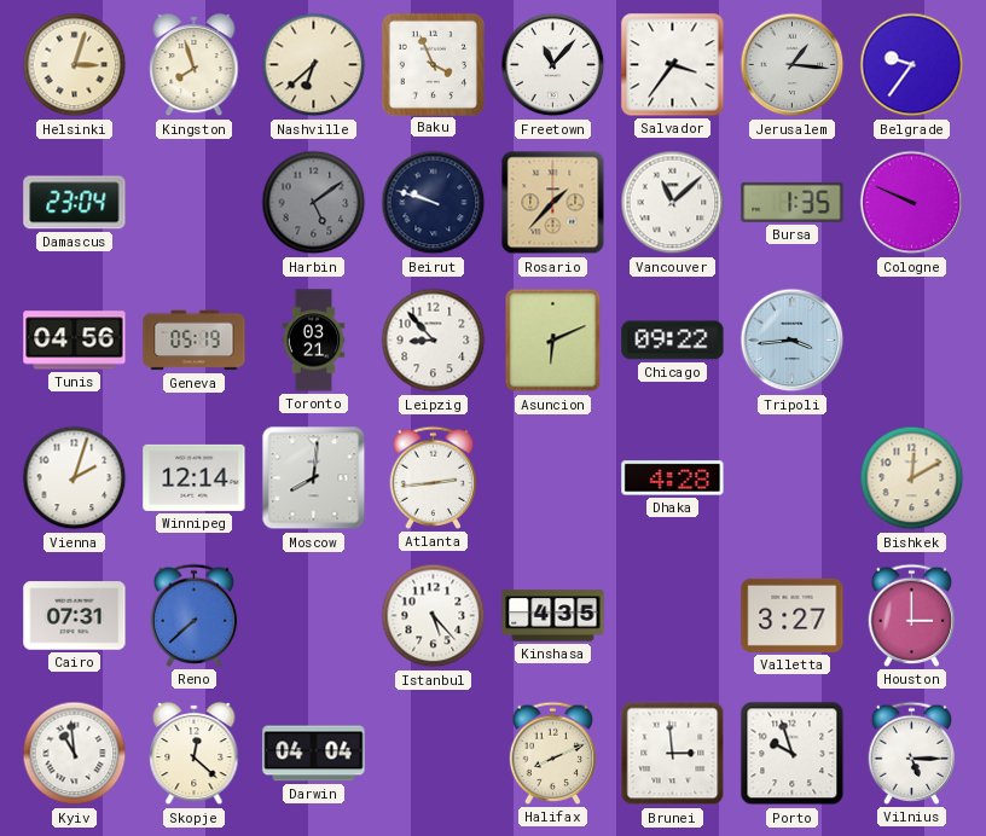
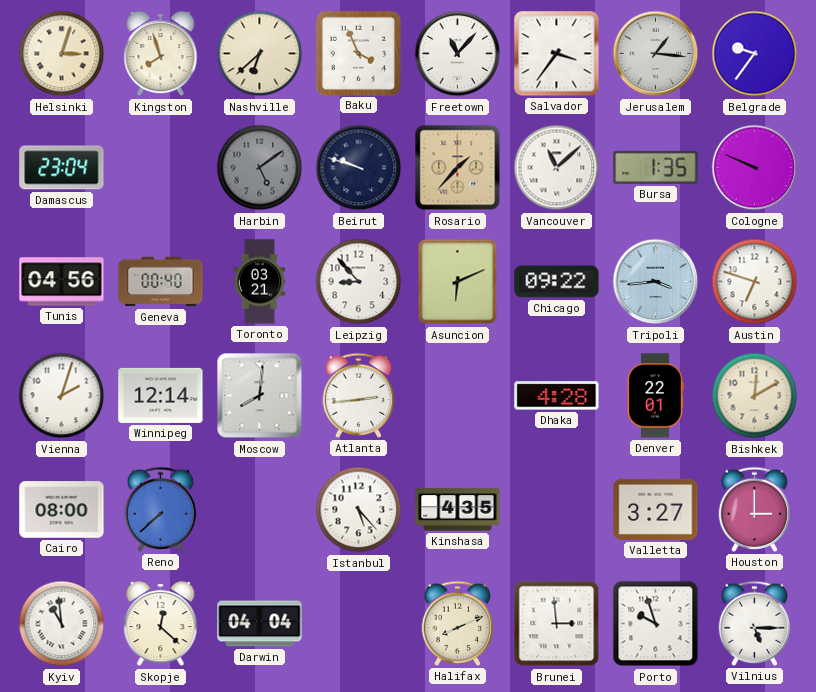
Geneva: 05:19 -> 00:40 (161, 282)
Austin: none -> 6:48 (755, 282)
Denver: none -> 22:01 (655, 396)
Cairo: 07:31 -> 08:00 (62, 510)
